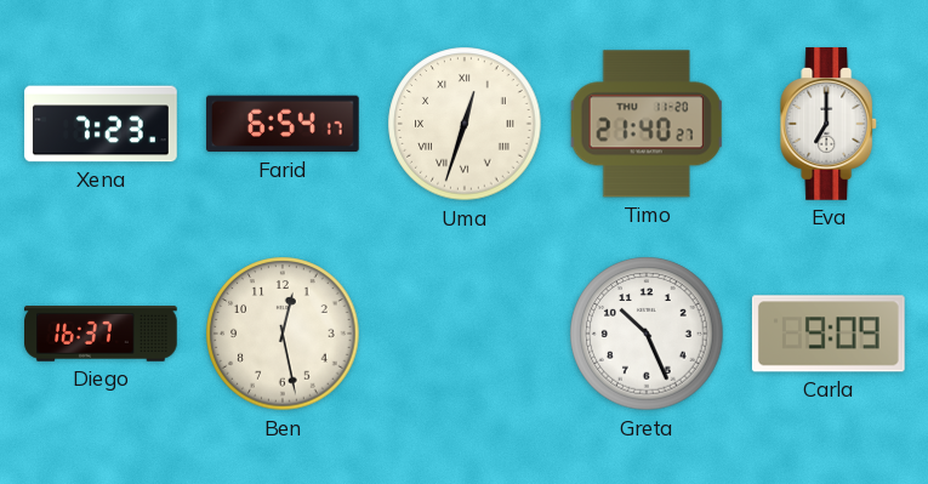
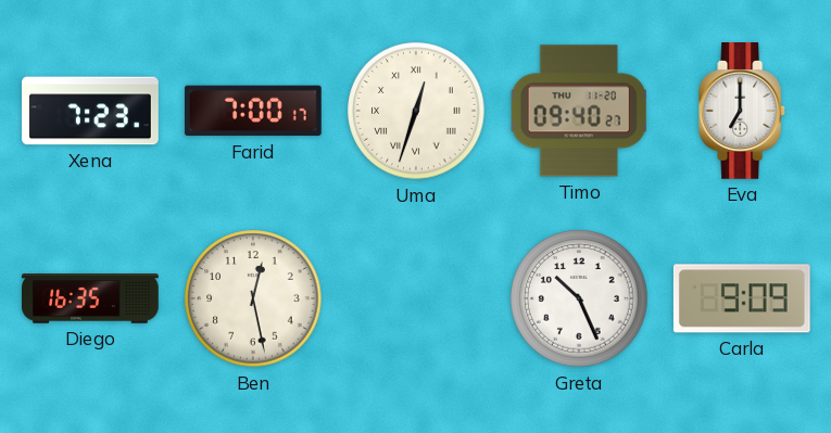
Farid: 6:54 -> 7:00 (253, 111)
Timo: 21:40 -> 09:40 (579, 111)
Diego: 16:37 -> 16:35 (91, 300)
